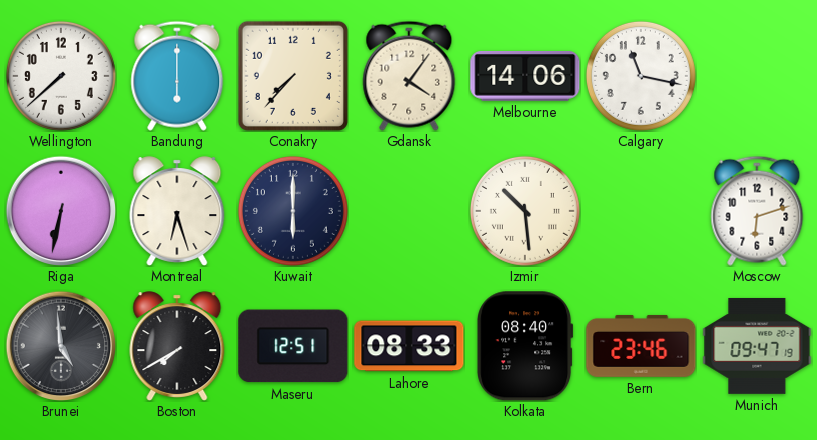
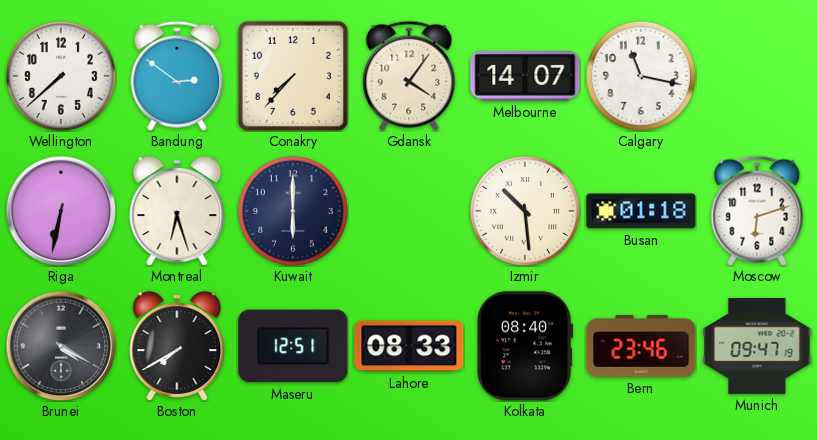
Bandung: 6:00 -> 2:51 (177, 76)
Melbourne: 14:06 -> 14:07 (525, 76)
Busan: none -> 01:18 (641, 211)
Brunei: 4:59 -> 4:20 (61, 346)
